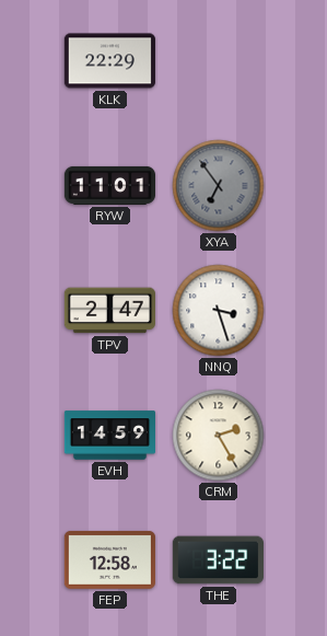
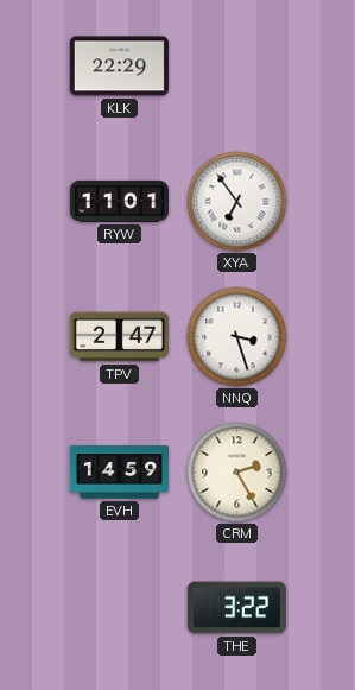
XYA dial: grey -> white (237, 202)
FEP: 12:58 -> none (109, 559)
